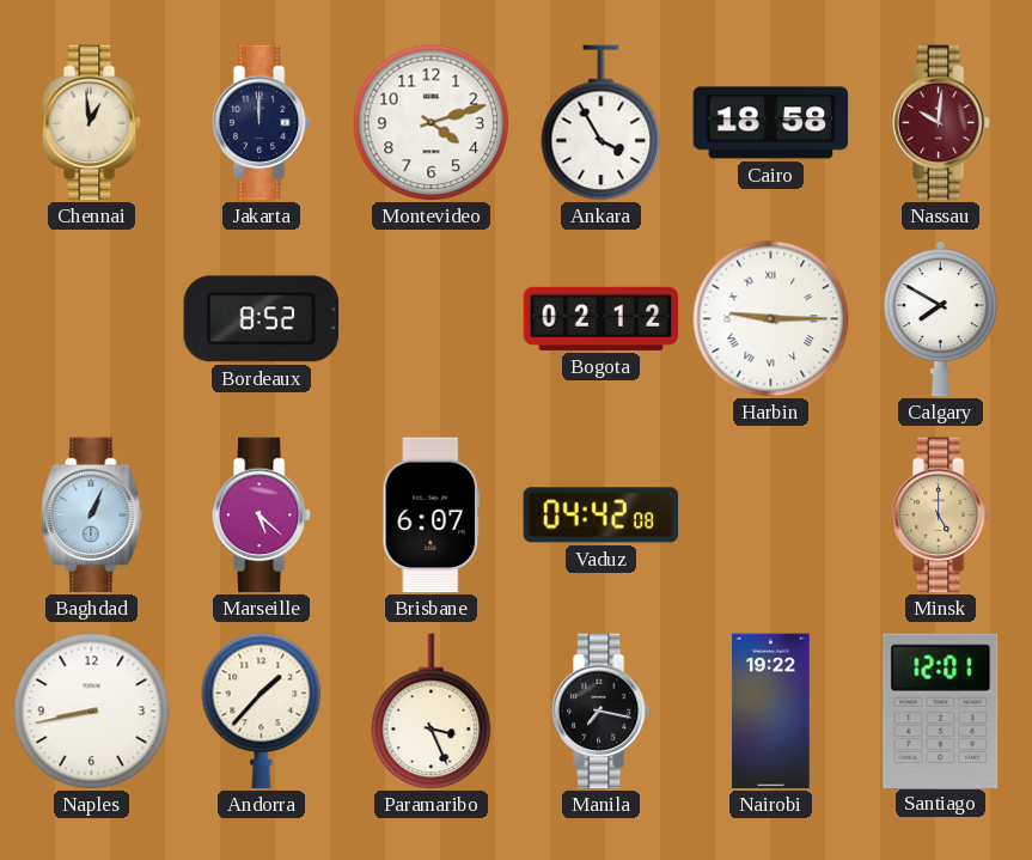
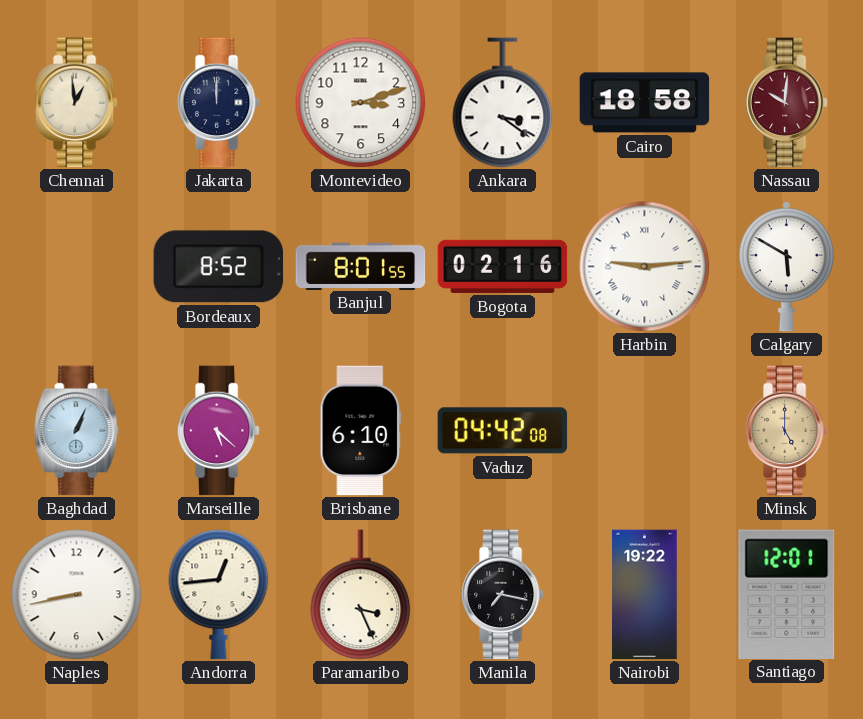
Montevideo: 4:12 -> 3:12 (361, 103)
Ankara: 3:55 -> 3:21 (503, 103)
Banjul: none -> 8:01 (361, 266)
Bogota: 02:12 -> 02:16 (503, 266)
Harbin: 9:15 -> 9:14 (645, 267)
Calgary: 7:50 -> 5:50 (786, 267)
Brisbane: 6:07 -> 6:10 (361, 431)
Andorra: 1:37 -> 12:44 (219, 595)
